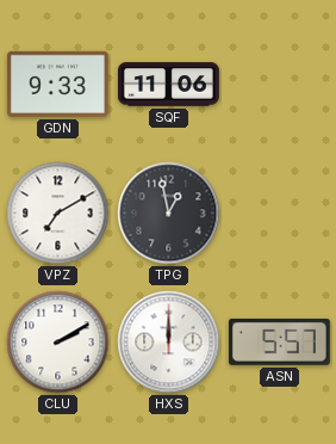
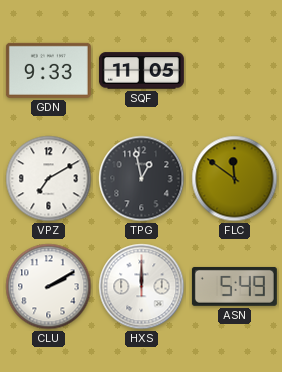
SQF: 11:06 -> 11:05 (141, 71)
FLC: none -> 11:51 (235, 179)
ASN: 5:57 -> 5:49 (234, 286)
